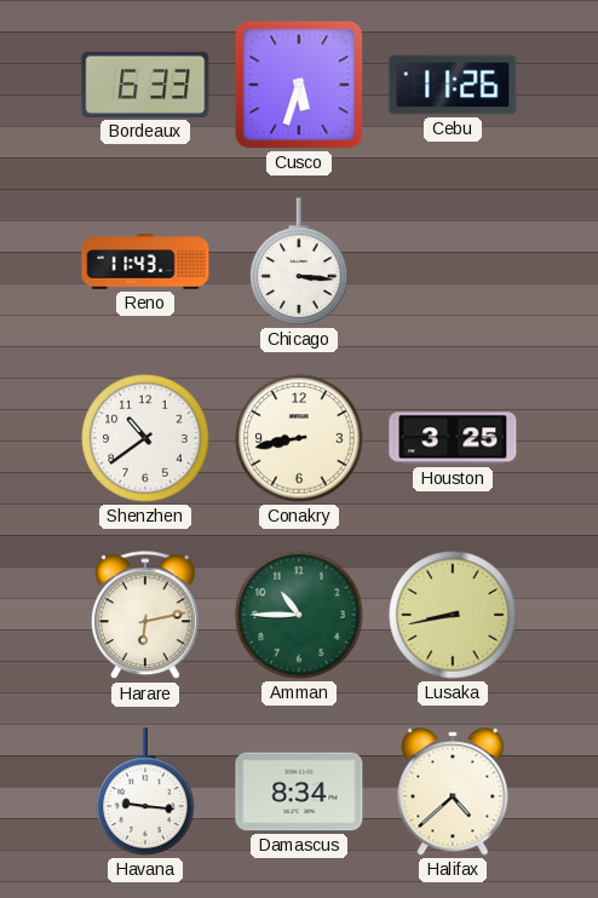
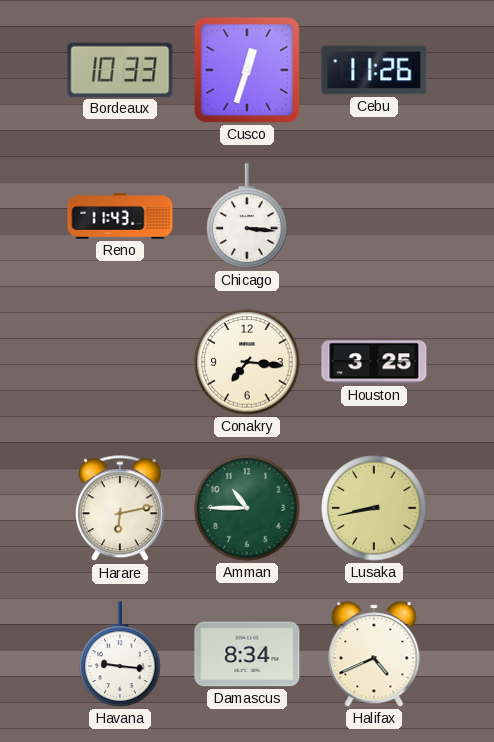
Bordeaux: 6:33 -> 10:33 (120, 70)
Cusco: 5:33 -> 12:33 (247, 70)
Shenzhen: 10:39 -> none (145, 438)
Conakry: 8:43 -> 7:16 (247, 362)
Halifax: 4:38 -> 4:41 (374, 654)
